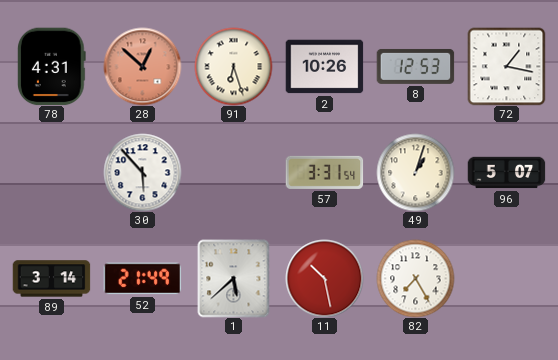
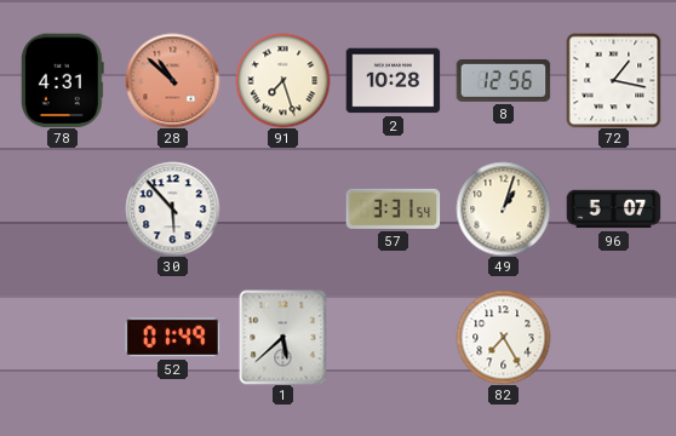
28: 12:52 -> 10:52 (172, 80)
91: 6:27 -> 7:27 (282, 80)
2: 10:26 -> 10:28 (393, 81)
8: 12:53 -> 12:56 (503, 80)
89: 3:14 -> none (51, 279)
52: 21:49 -> 01:49 (172, 338)
11: 10:28 -> none (324, 278)
